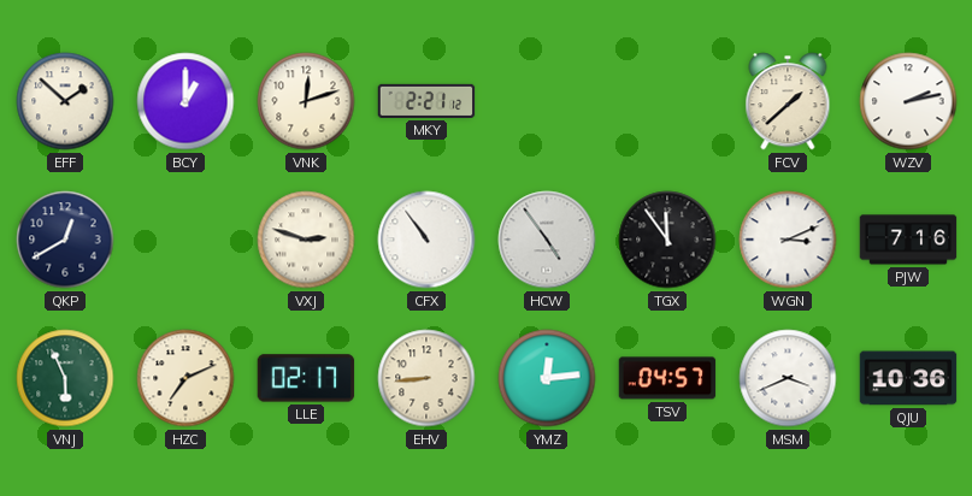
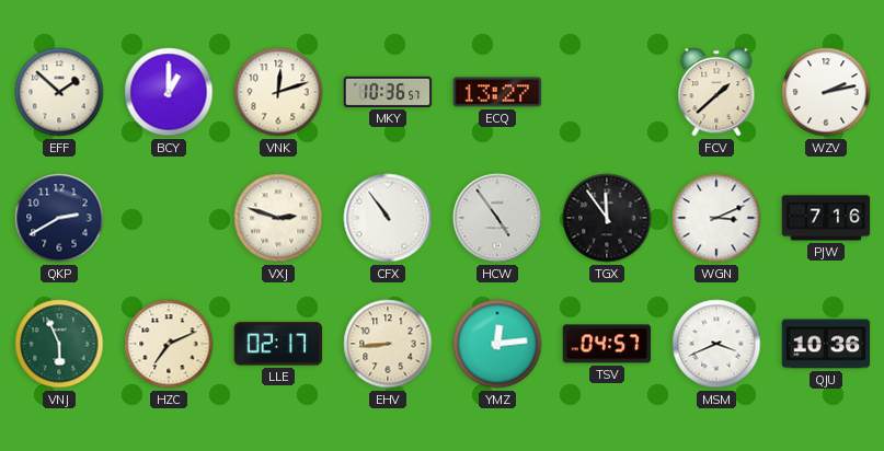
MKY: 2:21 -> 10:36 (388, 92)
ECQ: none -> 13:27 (497, 92)
QKP: 12:40 -> 2:40 (59, 218)
